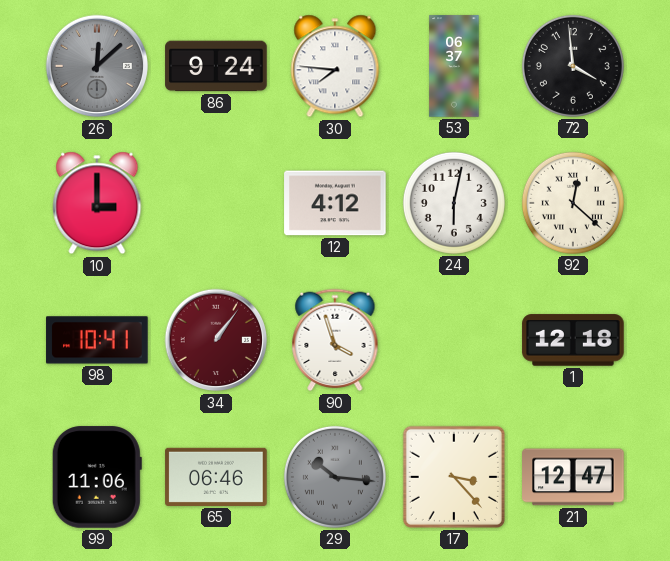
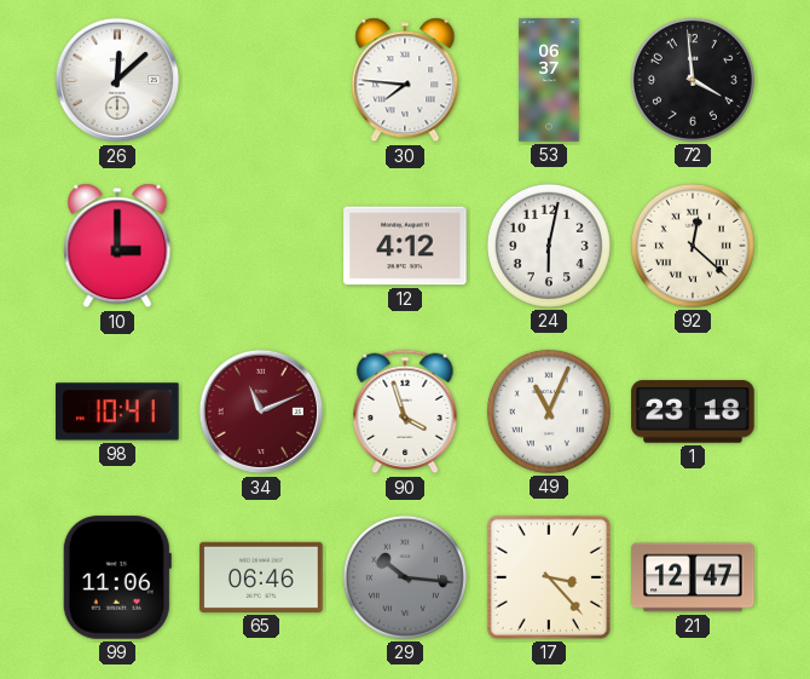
26 dial: grey -> white (117, 80)
86: 9:24 -> none (216, 66)
34: 1:06 -> 11:11 (261, 412)
49: none -> 11:04 (549, 412)
1: 12:18 -> 23:18 (693, 412)
